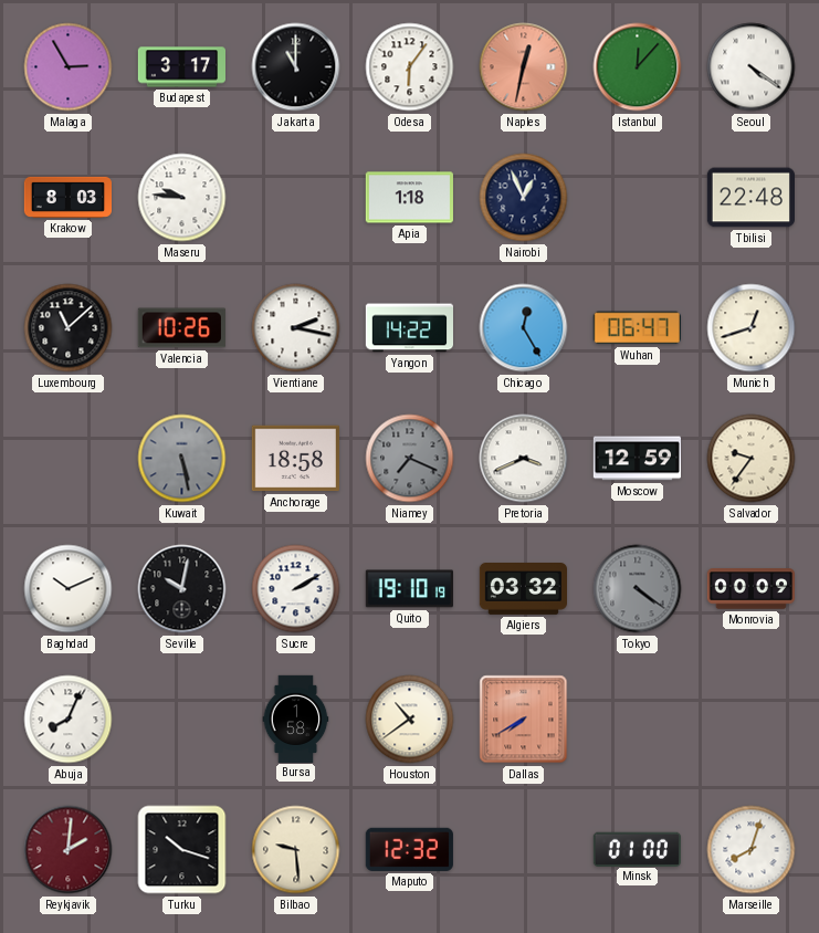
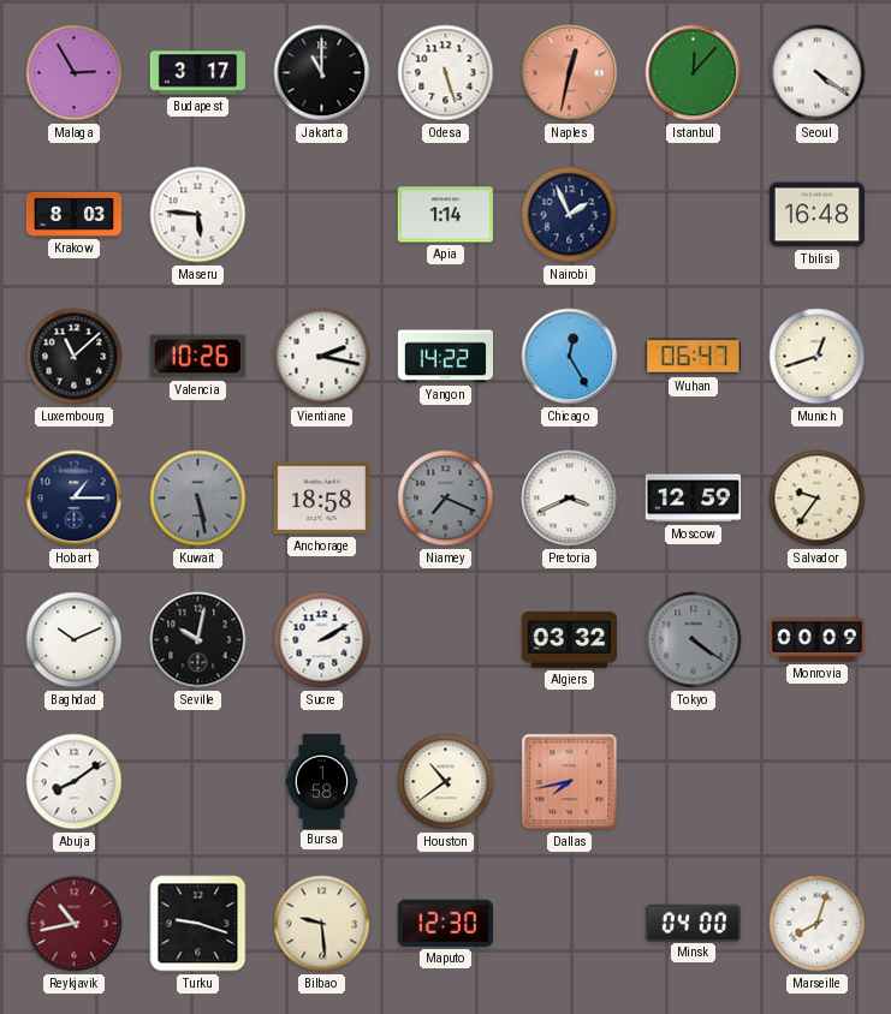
Odesa: 6:06 -> 5:27 (446, 73)
Maseru: 9:46 -> 5:46 (198, 215)
Apia: 1:18 -> 1:14 (445, 215)
Nairobi: 12:56 -> 1:56 (570, 215)
Tbilisi: 22:48 -> 16:48 (816, 215)
Hobart: none -> 1:15 (75, 499)
Quito: 19:10 -> none (409, 589)
Abuja: 8:04 -> 8:09 (75, 782)
Dallas: 7:40 -> 7:43 (570, 782)
Reykjavik: 2:01 -> 10:43 (75, 924)
Turku: 10:18 -> 9:18 (198, 924)
Maputo: 12:32 -> 12:30 (445, 923)
Minsk: 01:00 -> 04:00 (693, 923)
